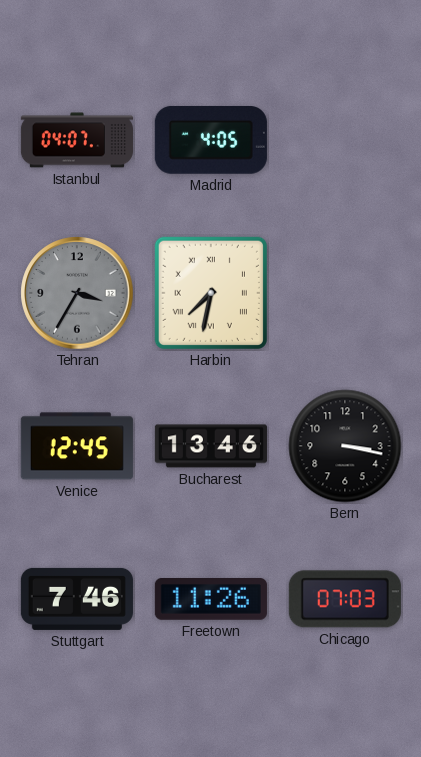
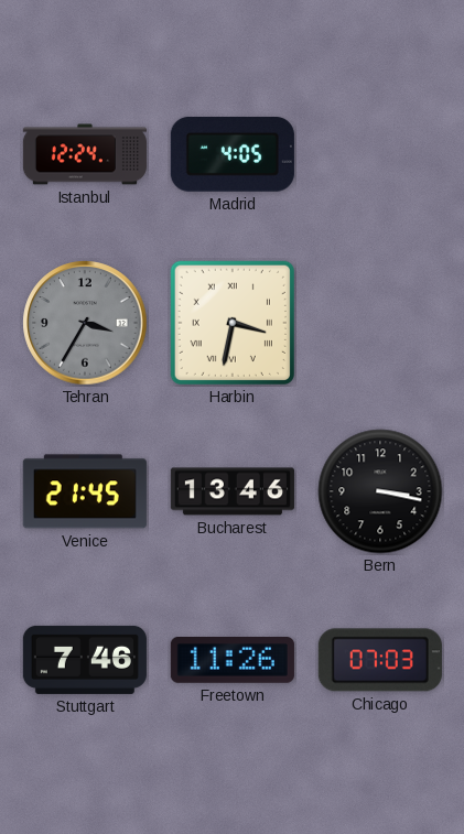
Istanbul: 04:07 -> 12:24 (85, 154)
Harbin: 7:32 -> 3:32 (233, 323)
Venice: 12:45 -> 21:45 (85, 491)
